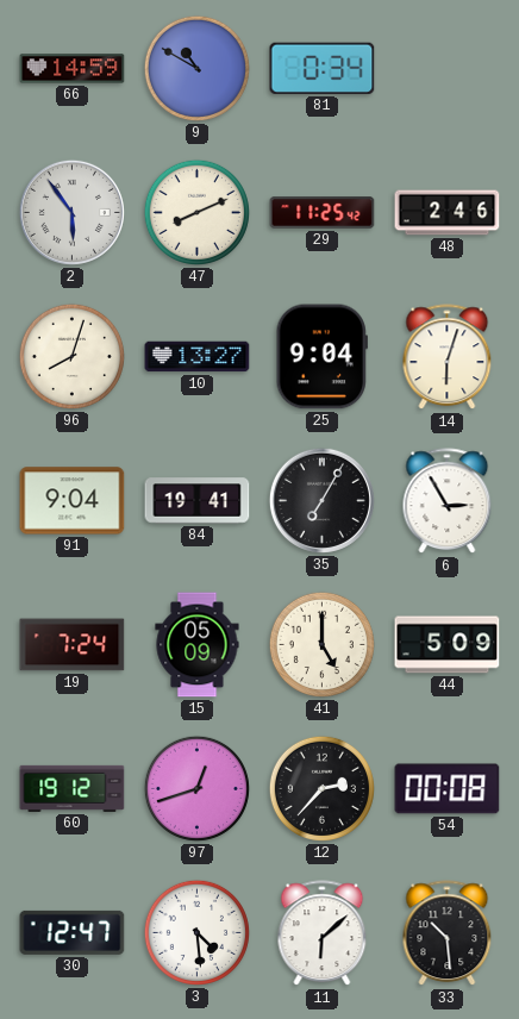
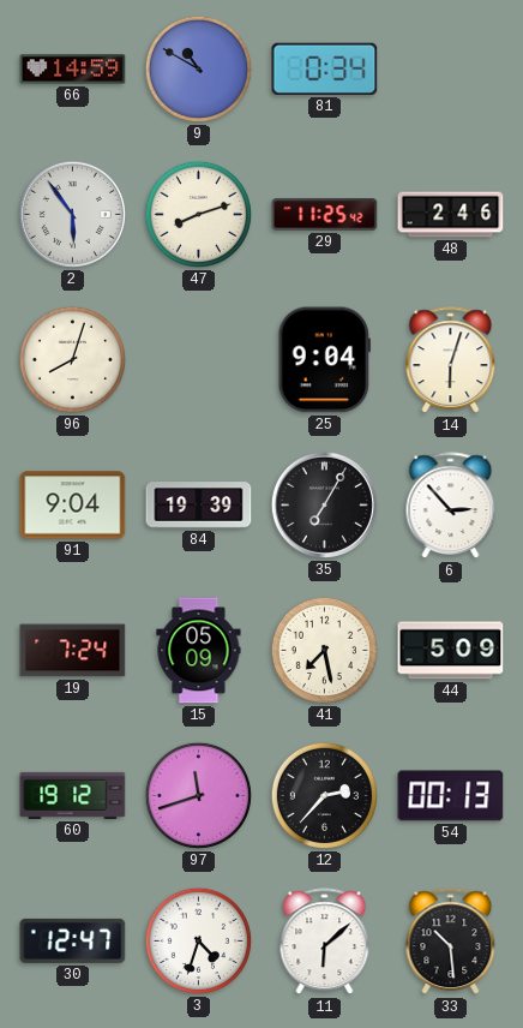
47: 8:11 -> 8:12 (198, 214)
10: 13:27 -> none (198, 357)
84: 19:41 -> 19:39 (199, 506)
6: 2:55 -> 2:53 (451, 506)
41: 5:00 -> 7:28 (324, 650)
97: 12:42 -> 11:42 (198, 795)
54: 00:08 -> 00:13 (451, 796)
3: 4:29 -> 4:33 (198, 940)
